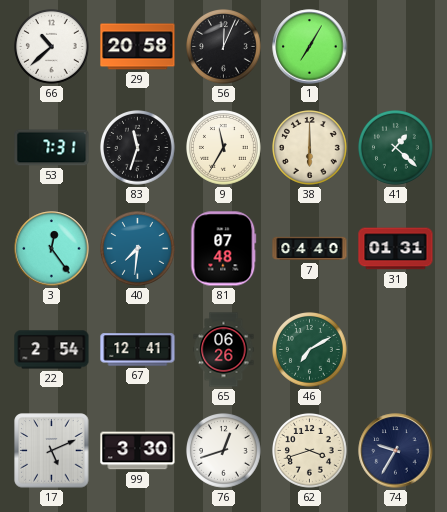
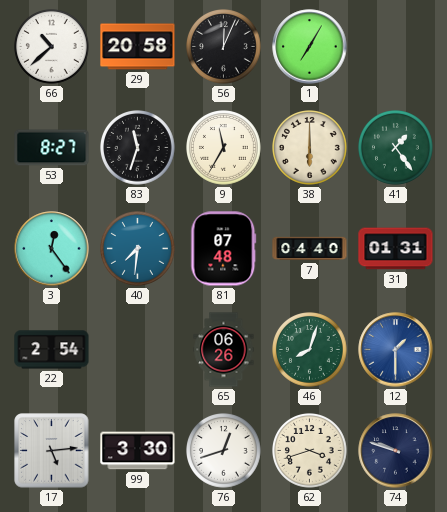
53: 7:31 -> 8:27 (52, 148)
41: 1:22 -> 1:24 (396, 148)
67: 12:41 -> none (138, 350)
46: 7:10 -> 8:03 (310, 350)
12: none -> 1:30 (396, 350)
17: 5:11 -> 5:14 (52, 451)
74: 9:35 -> 9:48 (396, 451)
